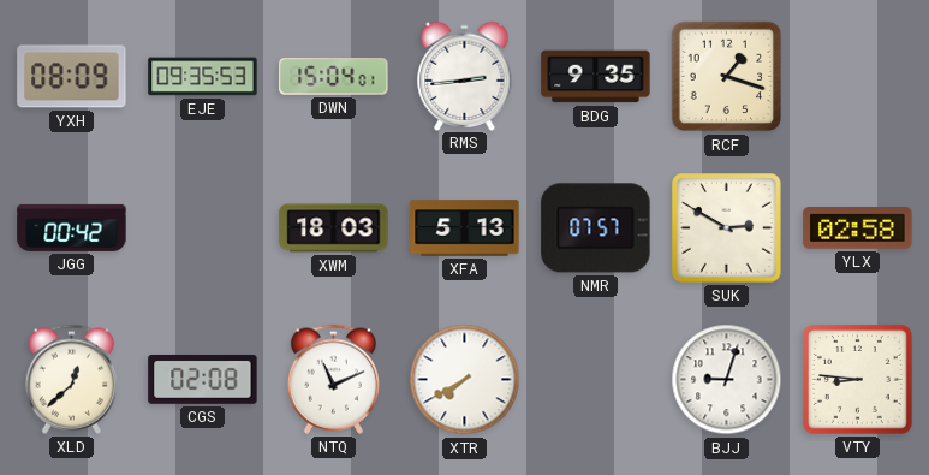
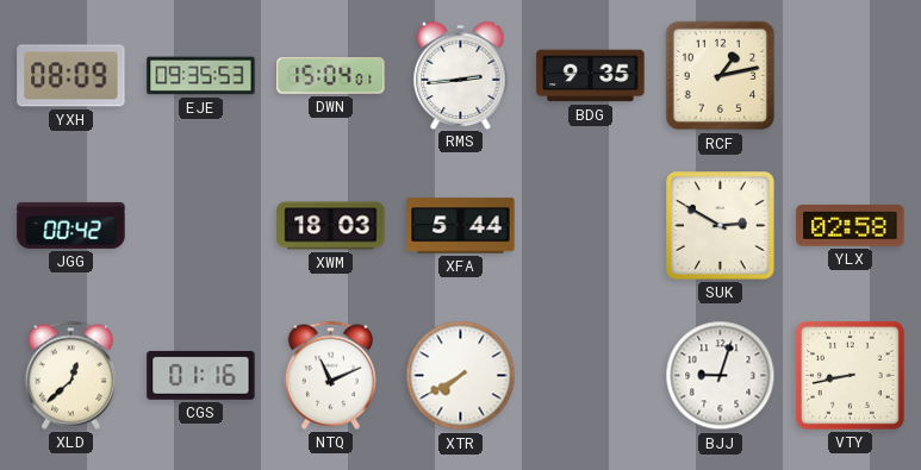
RCF: 1:18 -> 1:13 (721, 76)
XFA: 5:13 -> 5:44 (461, 226)
NMR: 07:57 -> none (596, 228)
CGS: 02:08 -> 01:16 (201, 375)
VTY: 8:46 -> 8:43 (851, 376)
